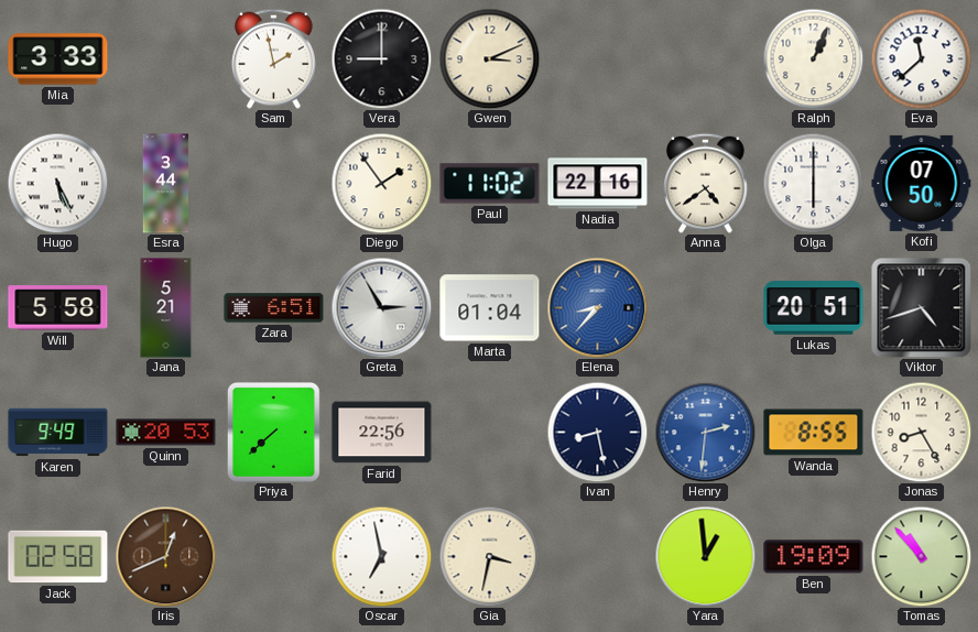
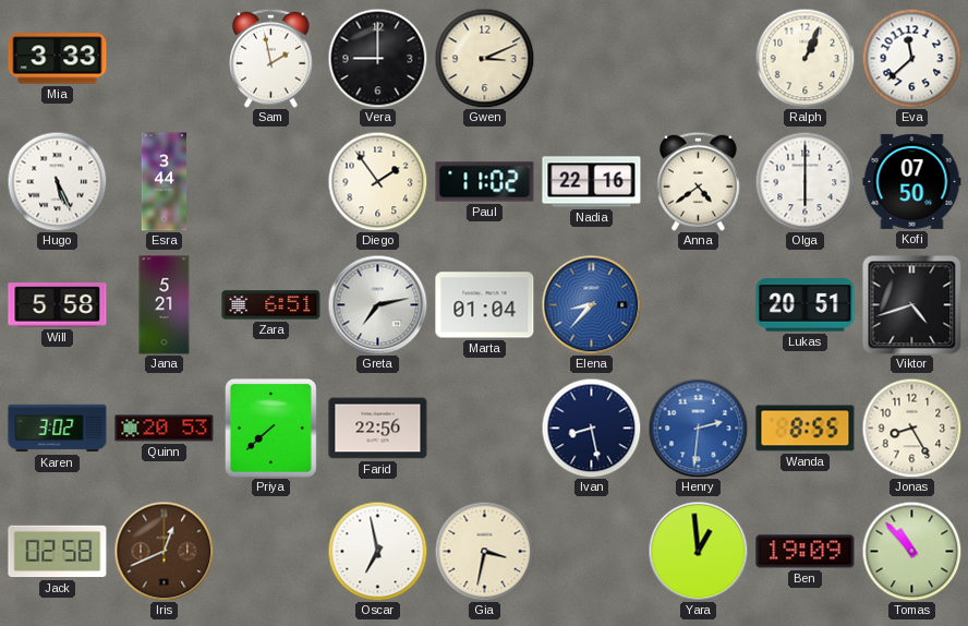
Greta: 2:55 -> 7:13 (377, 304)
Karen: 9:49 -> 3:02 (58, 429)
